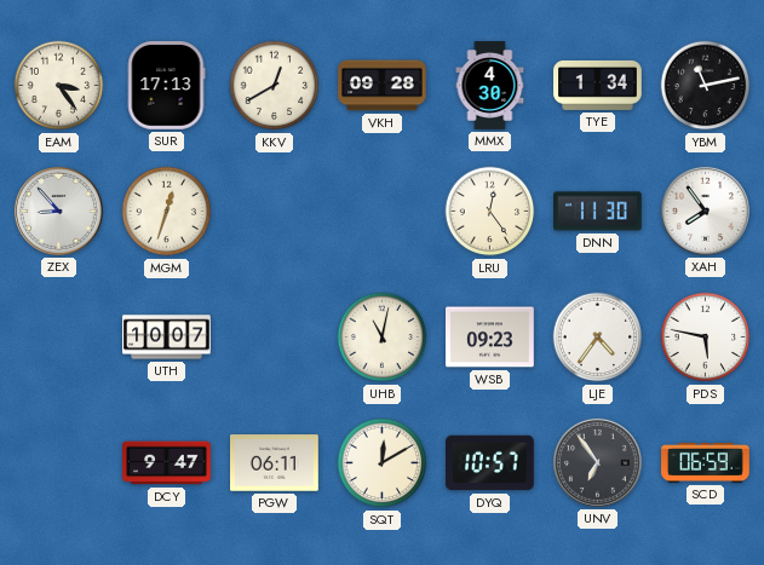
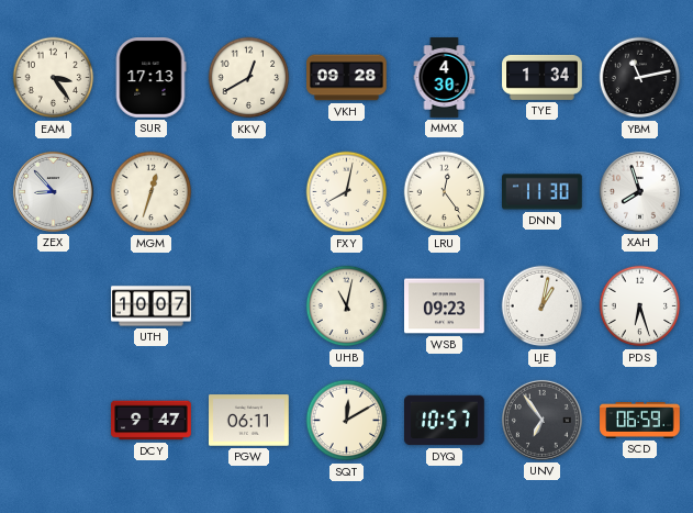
FXY: none -> 8:02 (347, 192)
XAH: 7:54 -> 7:57 (639, 191)
LJE: 4:36 -> 1:02 (543, 306)
PDS: 5:47 -> 6:27 (640, 306)
